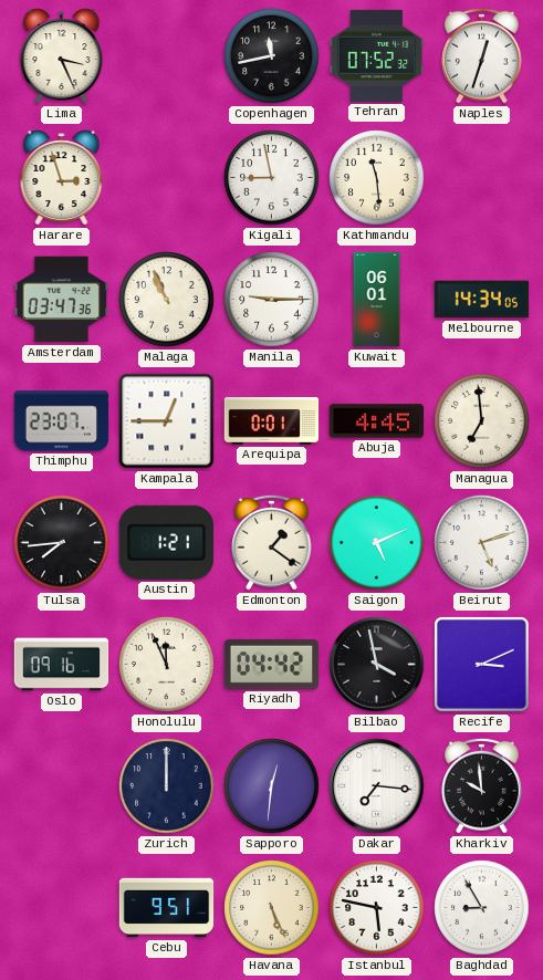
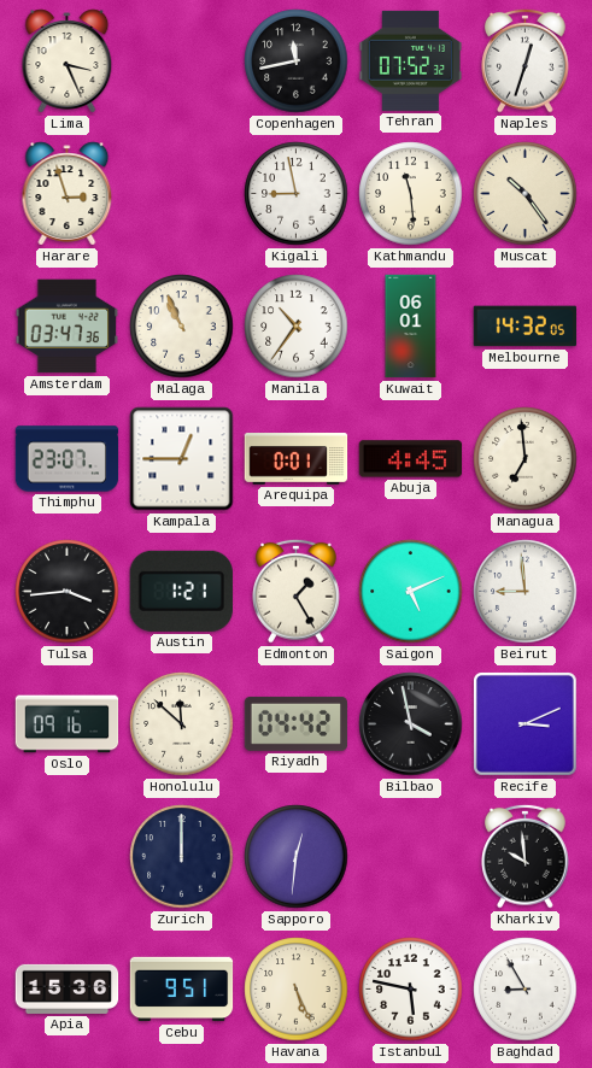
Muscat: none -> 10:24 (526, 194)
Manila: 9:15 -> 10:36 (297, 327)
Melbourne: 14:34 -> 14:32 (526, 327)
Tulsa: 7:44 -> 3:44 (68, 592)
Edmonton: 1:21 -> 1:25 (297, 591)
Beirut: 5:12 -> 8:59 (526, 592)
Honolulu: 11:56 -> 11:52 (182, 724)
Dakar: 7:16 -> none (377, 786)
Apia: none -> 15:36 (68, 988)
